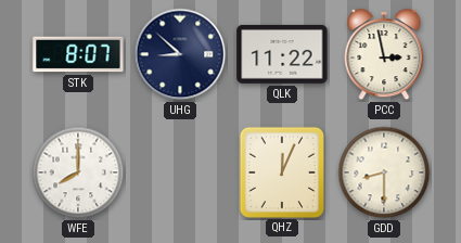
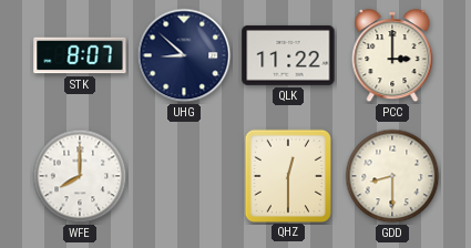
PCC: 2:58 -> 3:00 (392, 55)
QHZ: 12:04 -> 12:30 (287, 175)
